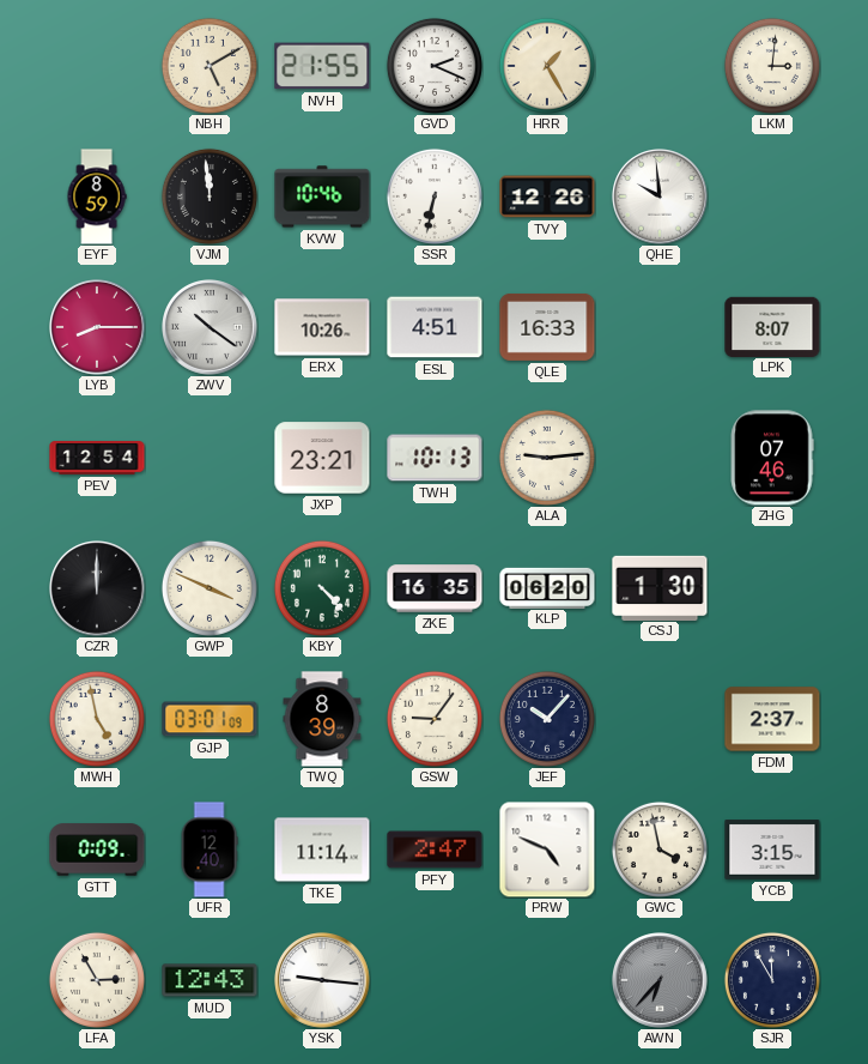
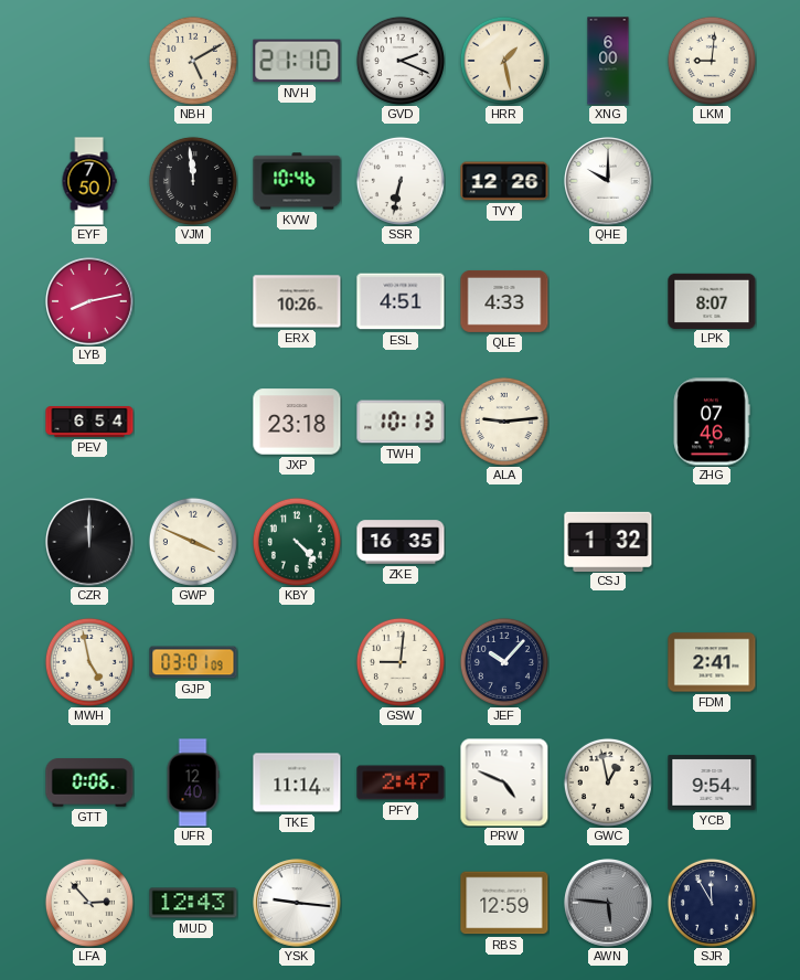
NVH: 21:55 -> 21:10 (297, 61)
HRR: 1:25 -> 1:28 (504, 61)
XNG: none -> 6:00 (608, 61)
LKM: 3:01 -> 9:01 (712, 61)
EYF: 8:59 -> 7:50 (89, 181)
QHE: 9:59 -> 10:00 (609, 182)
LYB: 8:15 -> 8:13 (90, 302)
ZWV: 10:21 -> none (211, 328)
QLE: 16:33 -> 4:33 (504, 301)
PEV: 12:54 -> 6:54 (89, 422)
JXP: 23:21 -> 23:18 (297, 422)
KLP: 06:20 -> none (547, 587)
CSJ: 1:30 -> 1:32 (608, 541)
TWQ: 8:39 -> none (322, 719)
GSW: 9:06 -> 9:01 (401, 662)
FDM: 2:37 -> 2:41 (712, 662)
GTT: 0:09 -> 0:06 (89, 782)
GWC: 3:58 -> 12:58 (608, 782)
YCB: 3:15 -> 9:54 (712, 782)
LFA: 2:55 -> 2:53 (89, 903)
RBS: none -> 12:59 (504, 903)
AWN: 6:37 -> 5:46 (609, 904)
